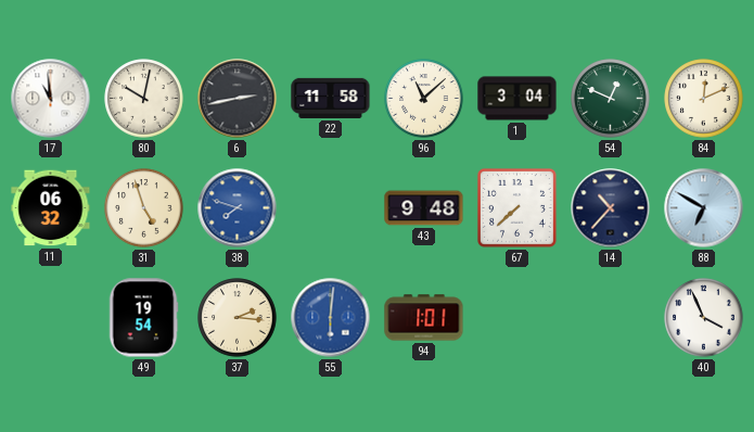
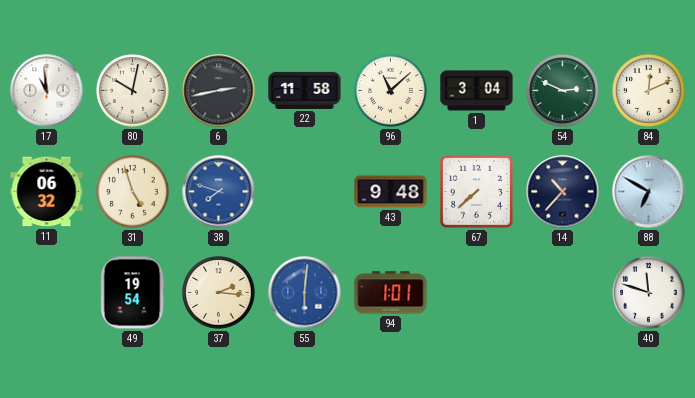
54: 12:49 -> 2:49 (563, 91)
40: 3:56 -> 11:48 (649, 293)
